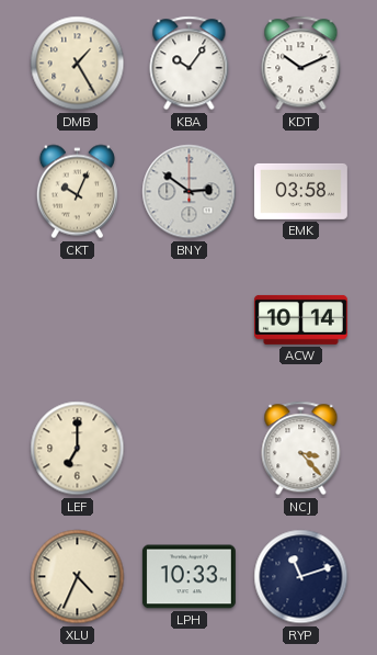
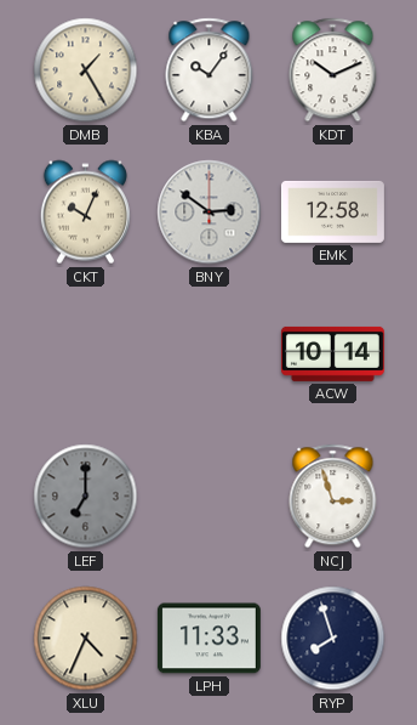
EMK: 03:58 -> 12:58 (332, 211)
LEF dial: cream -> grey (86, 497)
NCJ: 3:23 -> 2:57 (333, 497)
LPH: 10:33 -> 11:33 (208, 639)
RYP: 11:12 -> 7:57 (333, 639)
